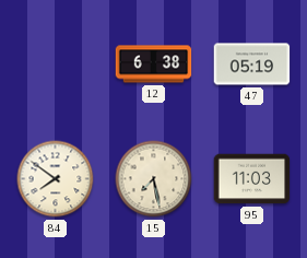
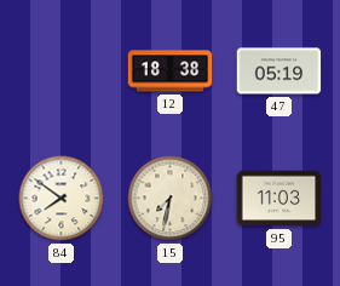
12: 6:38 -> 18:38 (171, 71)
15: 7:28 -> 7:32 (171, 199)
